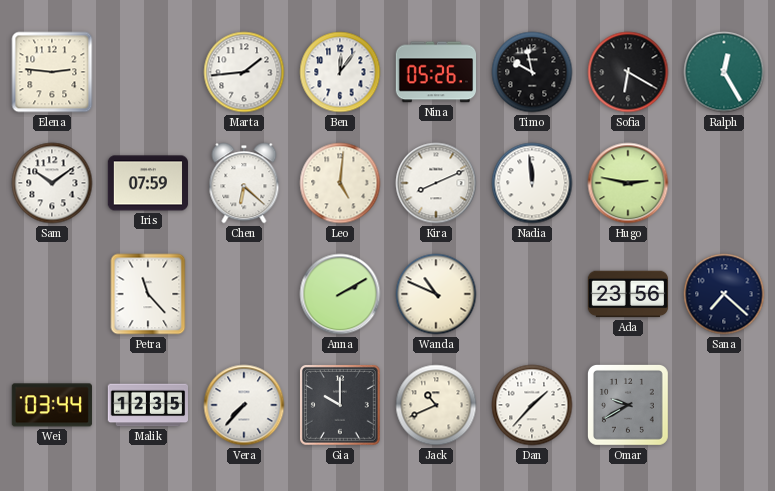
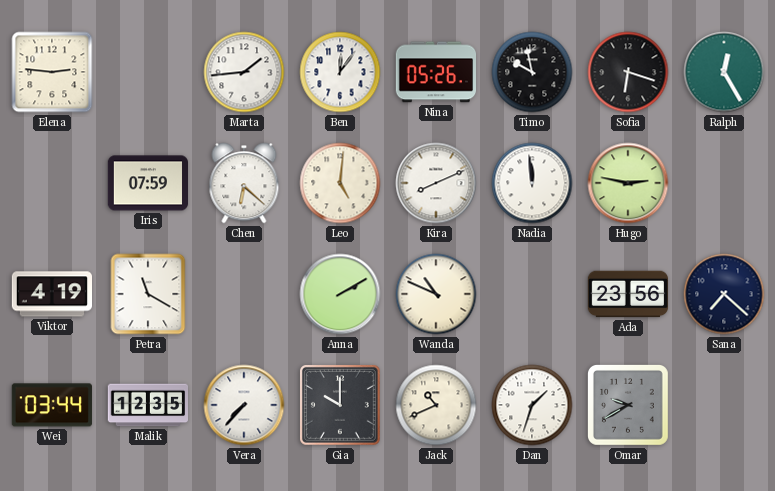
Sofia: 6:20 -> 6:18 (628, 72)
Sam: 10:09 -> none (52, 183)
Viktor: none -> 4:19 (51, 294)
Petra: 11:23 -> 11:20 (148, 294)
Dan: 1:37 -> 1:33 (532, 405)
